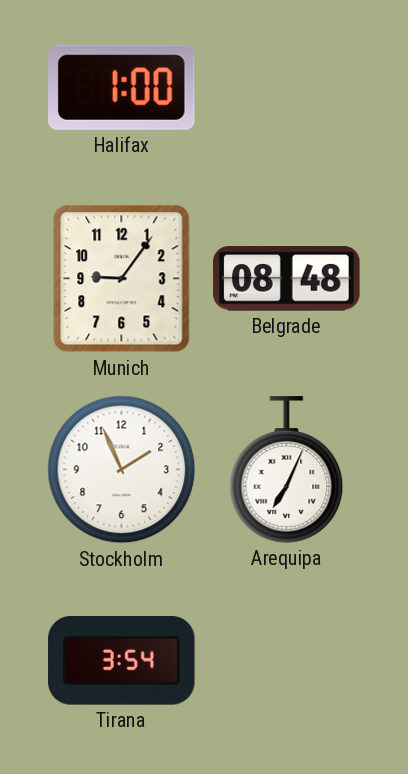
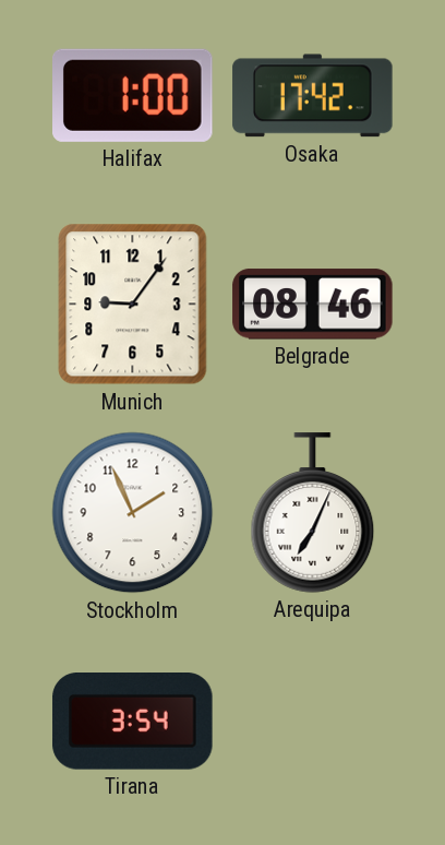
Osaka: none -> 17:42 (313, 96)
Belgrade: 08:48 -> 08:46 (313, 305)
